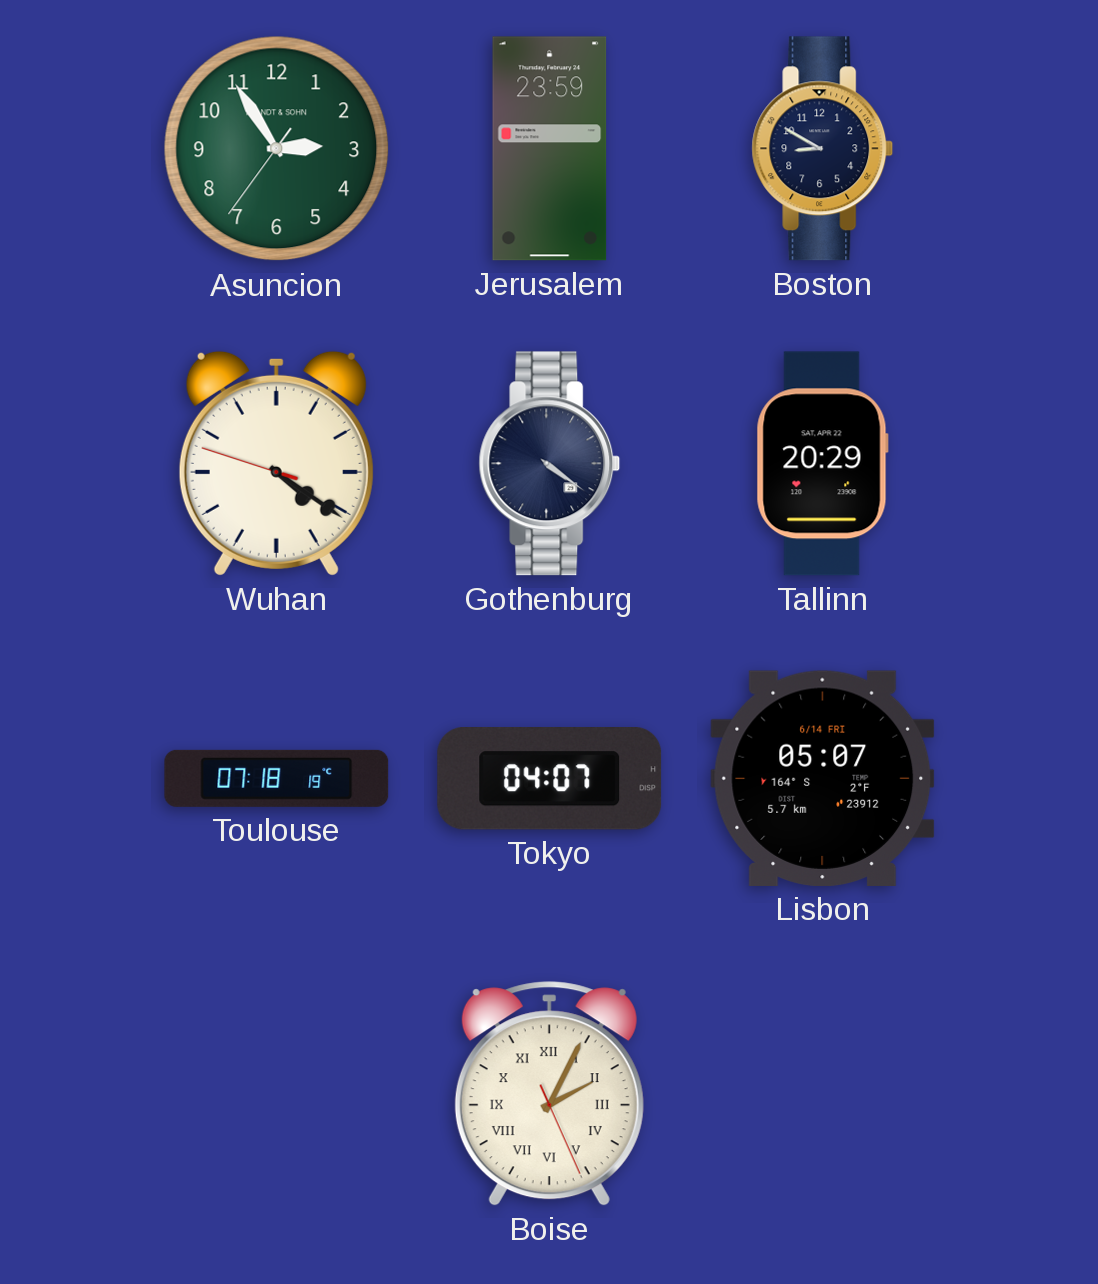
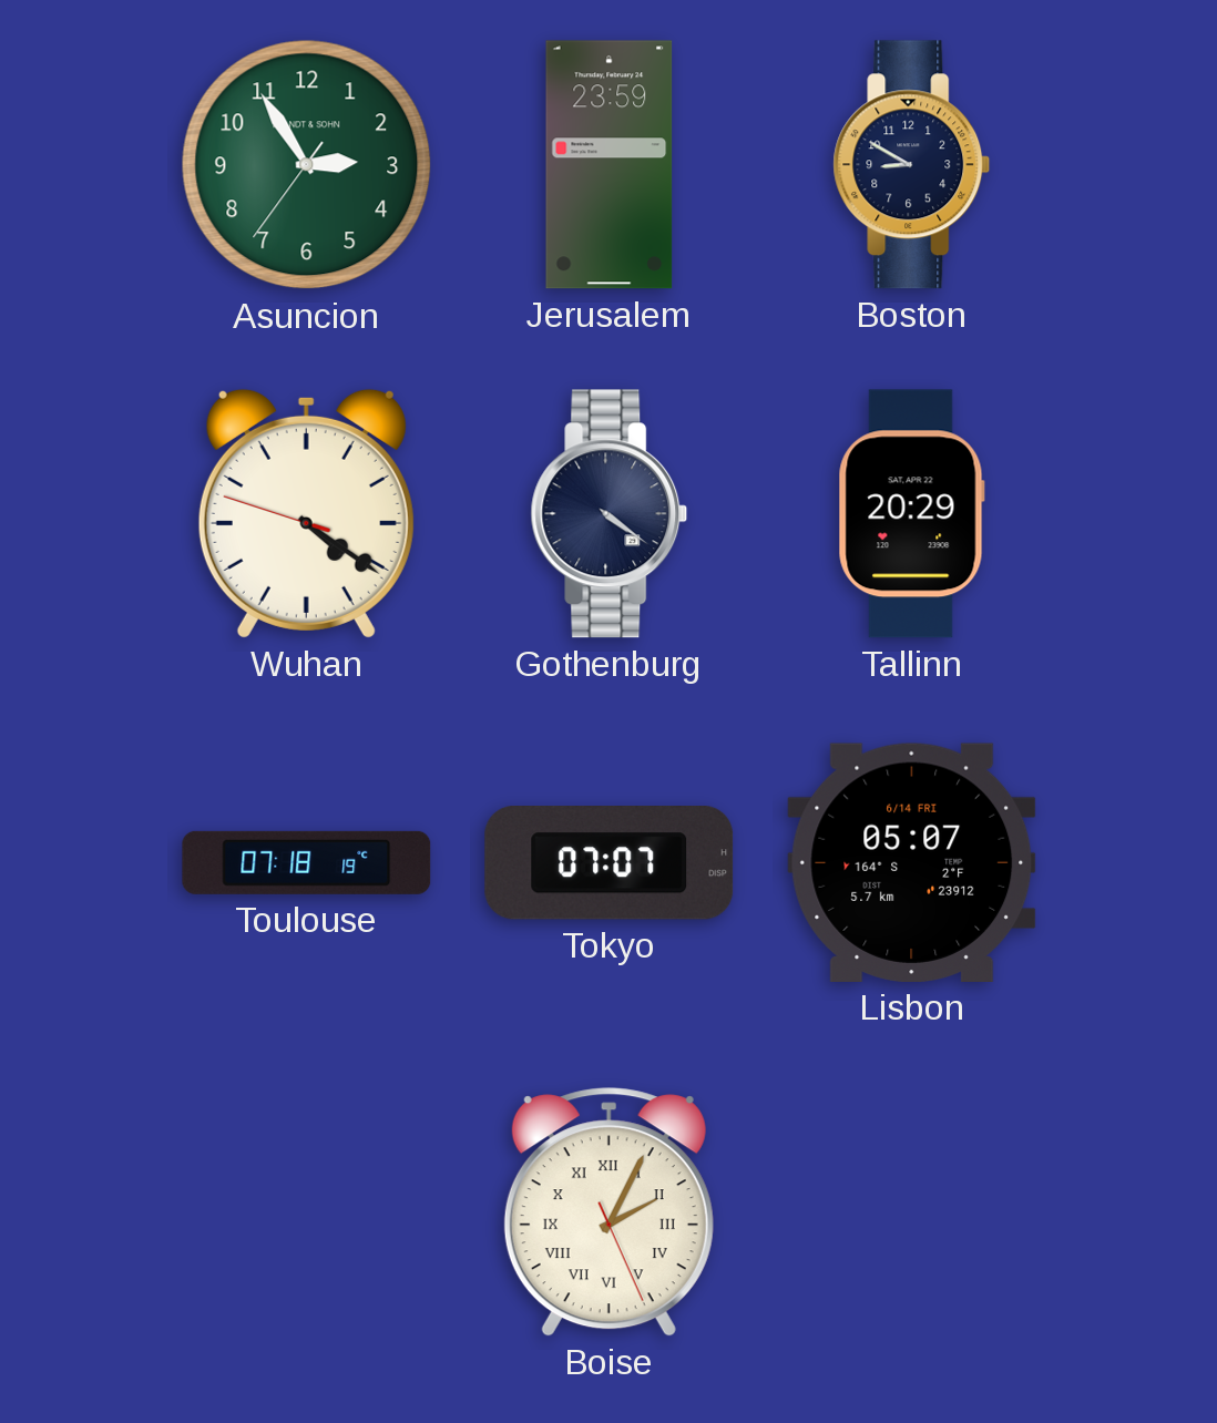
Tokyo: 04:07 -> 07:07 (610, 863)
